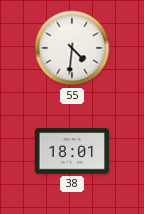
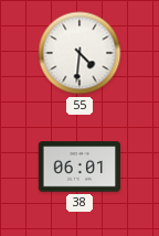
38: 18:01 -> 06:01 (79, 167)
